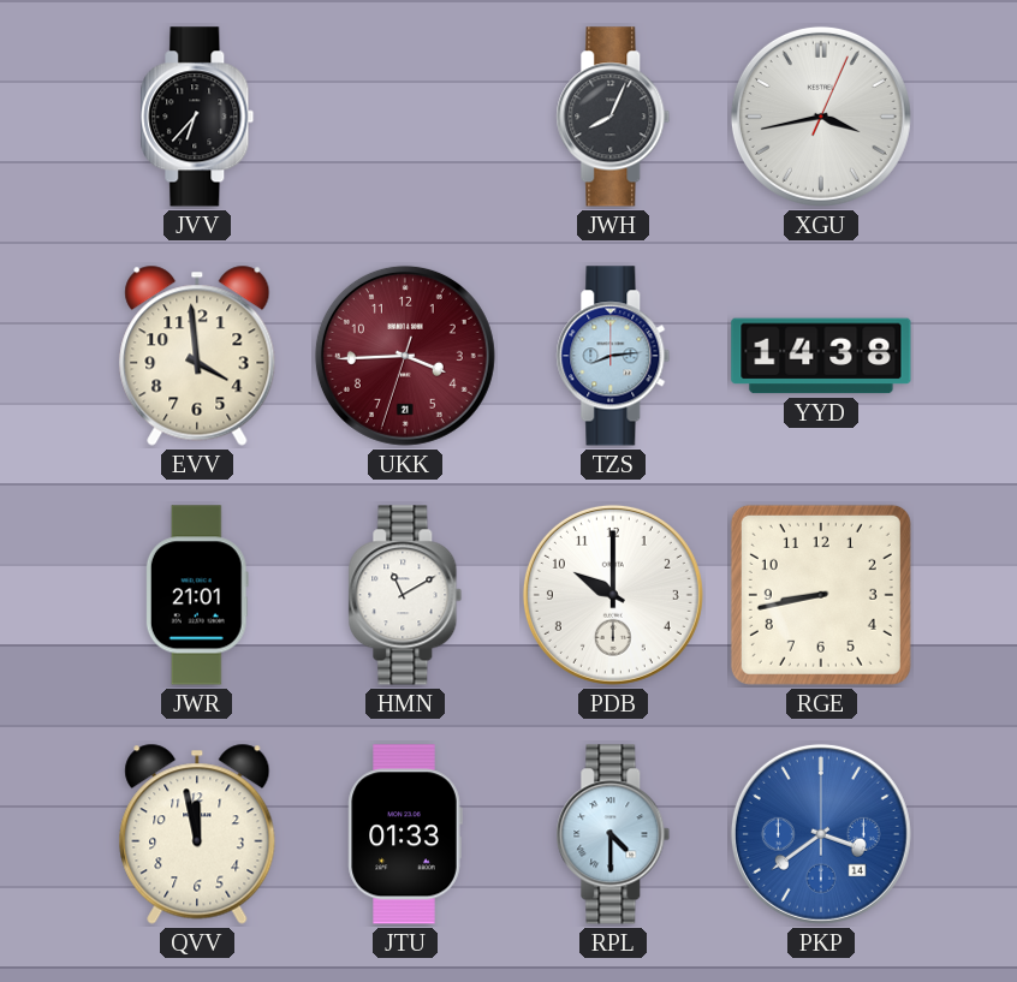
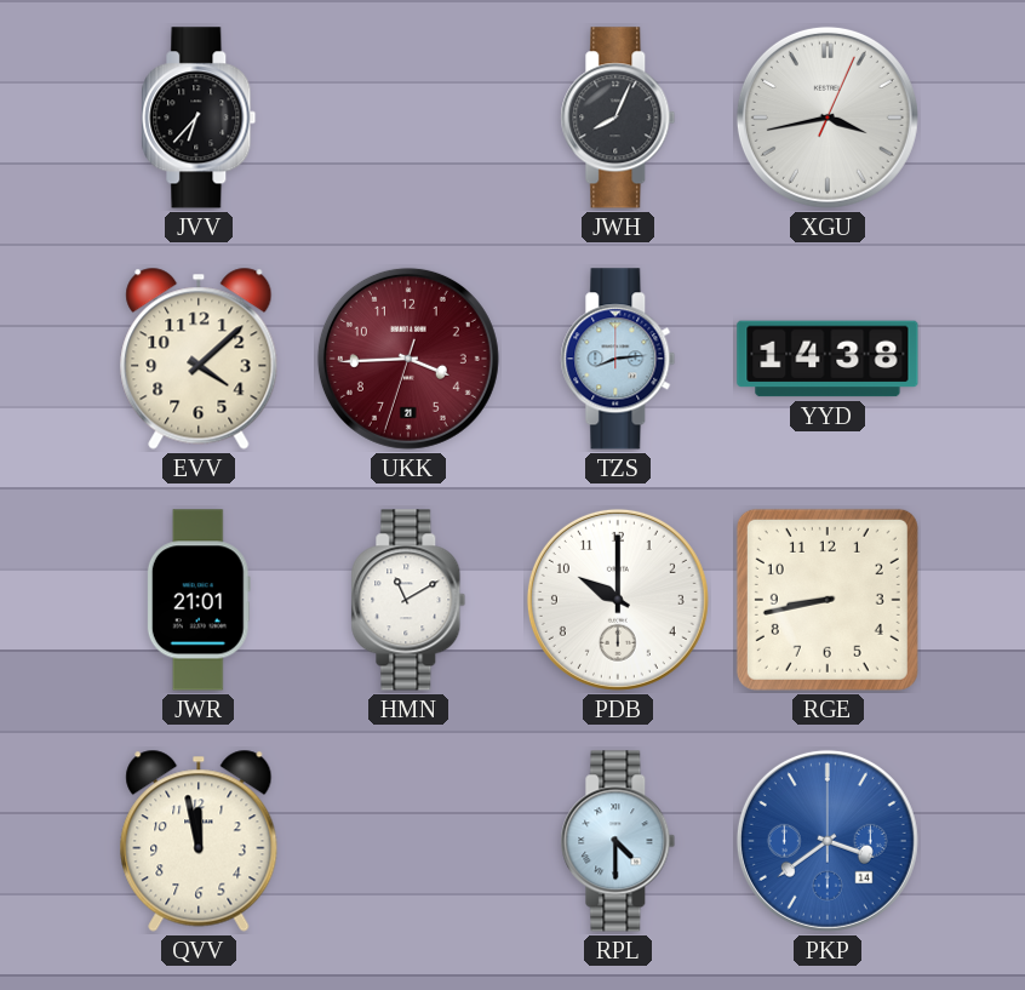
EVV: 3:59 -> 4:08 (199, 359)
JTU: 01:33 -> none (405, 834)
